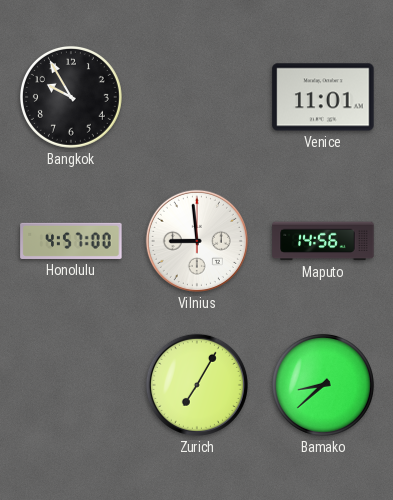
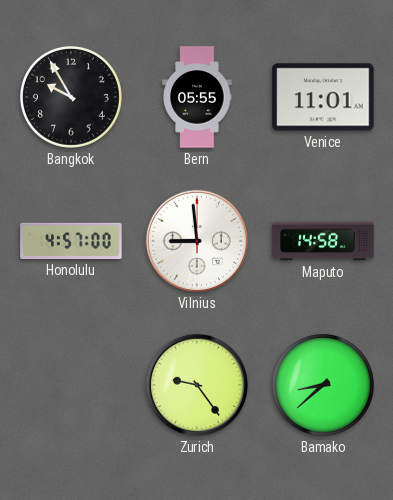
Bern: none -> 05:55 (197, 97)
Maputo: 14:56 -> 14:58 (323, 241)
Zurich: 7:05 -> 9:24 (197, 385)
